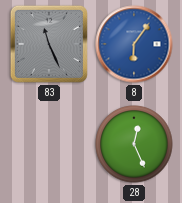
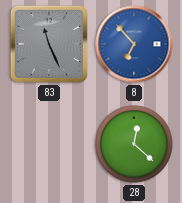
8: 6:06 -> 6:53 (134, 44)
28: 12:26 -> 12:22 (134, 144)
